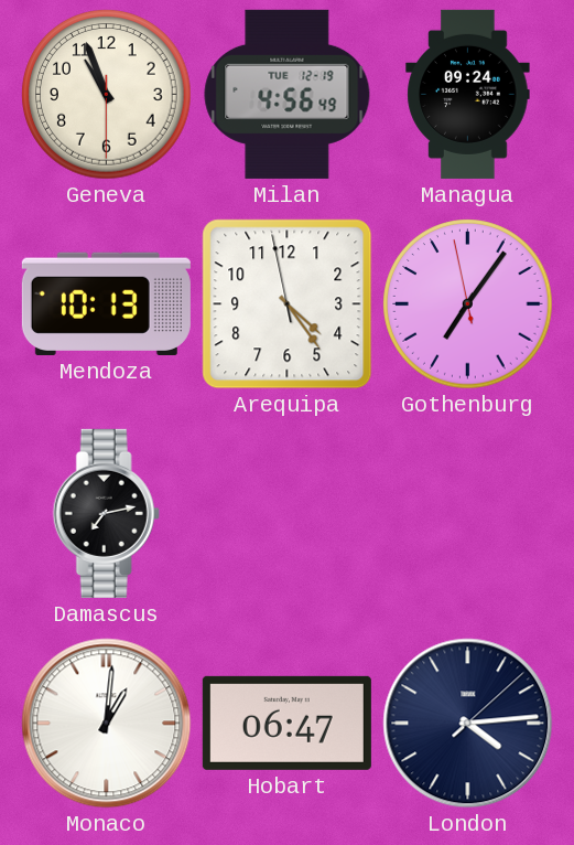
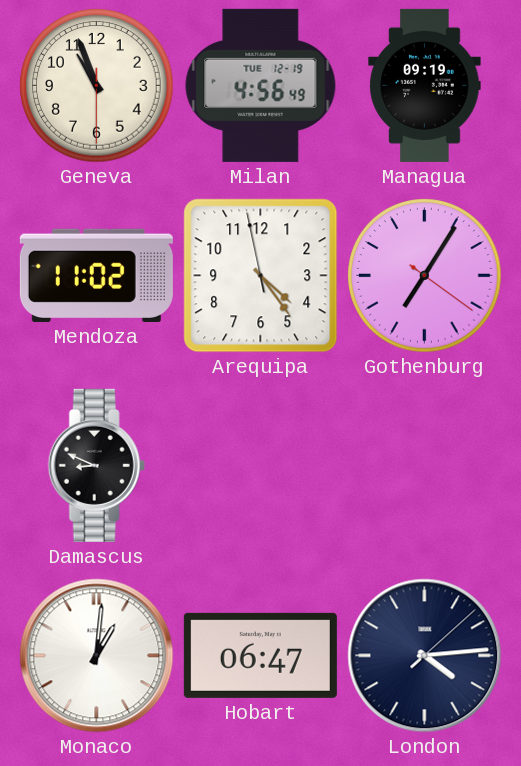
Managua: 09:24 -> 09:19 (425, 85)
Mendoza: 10:13 -> 11:02 (96, 275)
Gothenburg: 7:05:58 -> 7:05:21 (425, 276)
Damascus: 7:13 -> 8:49 (96, 465)
